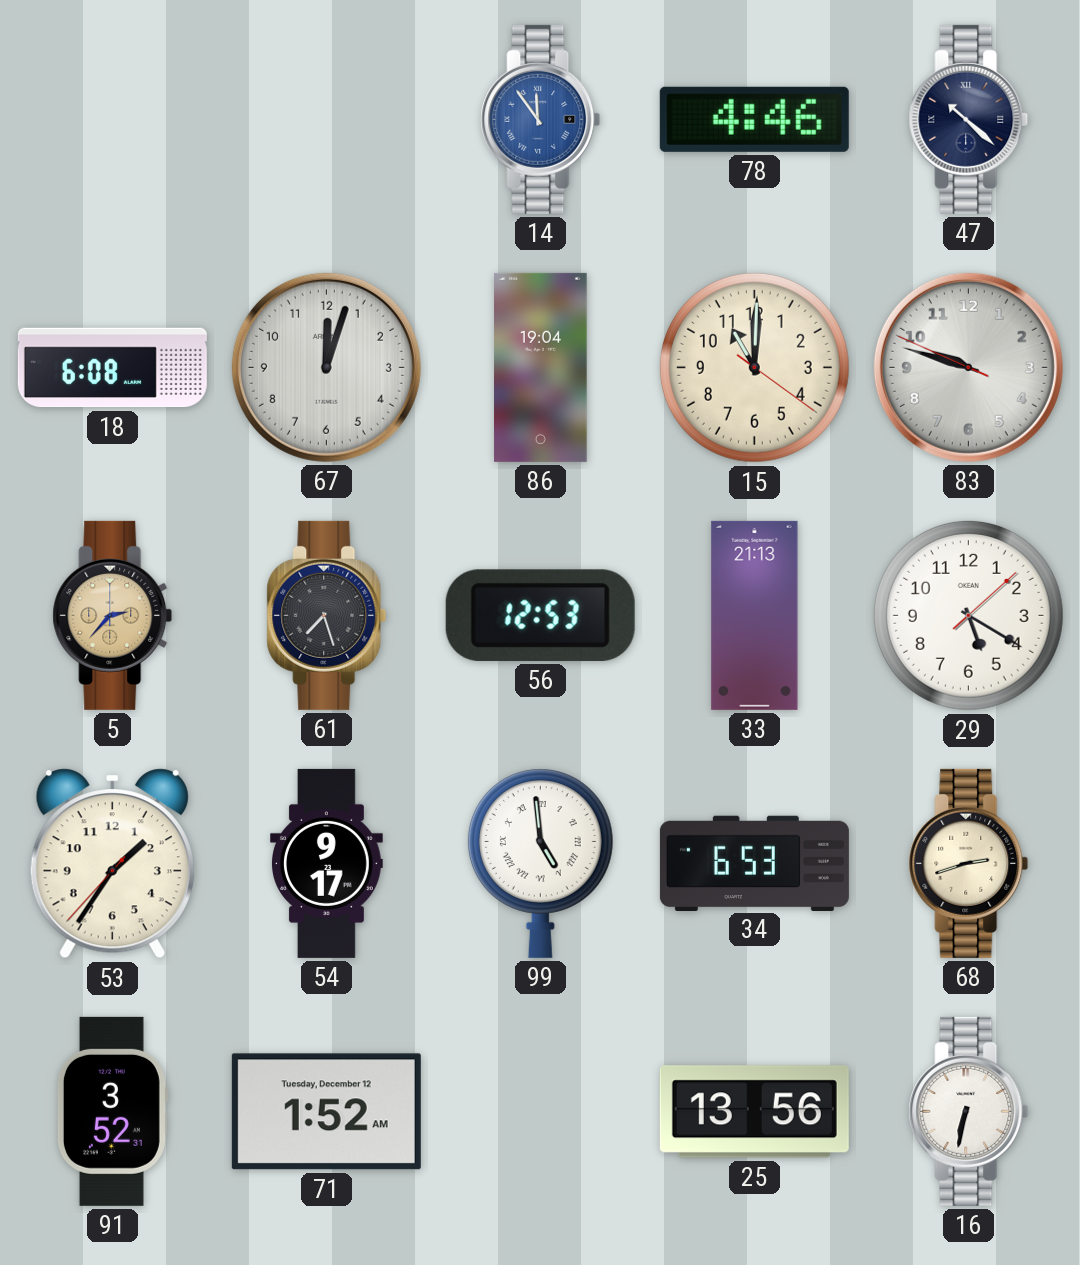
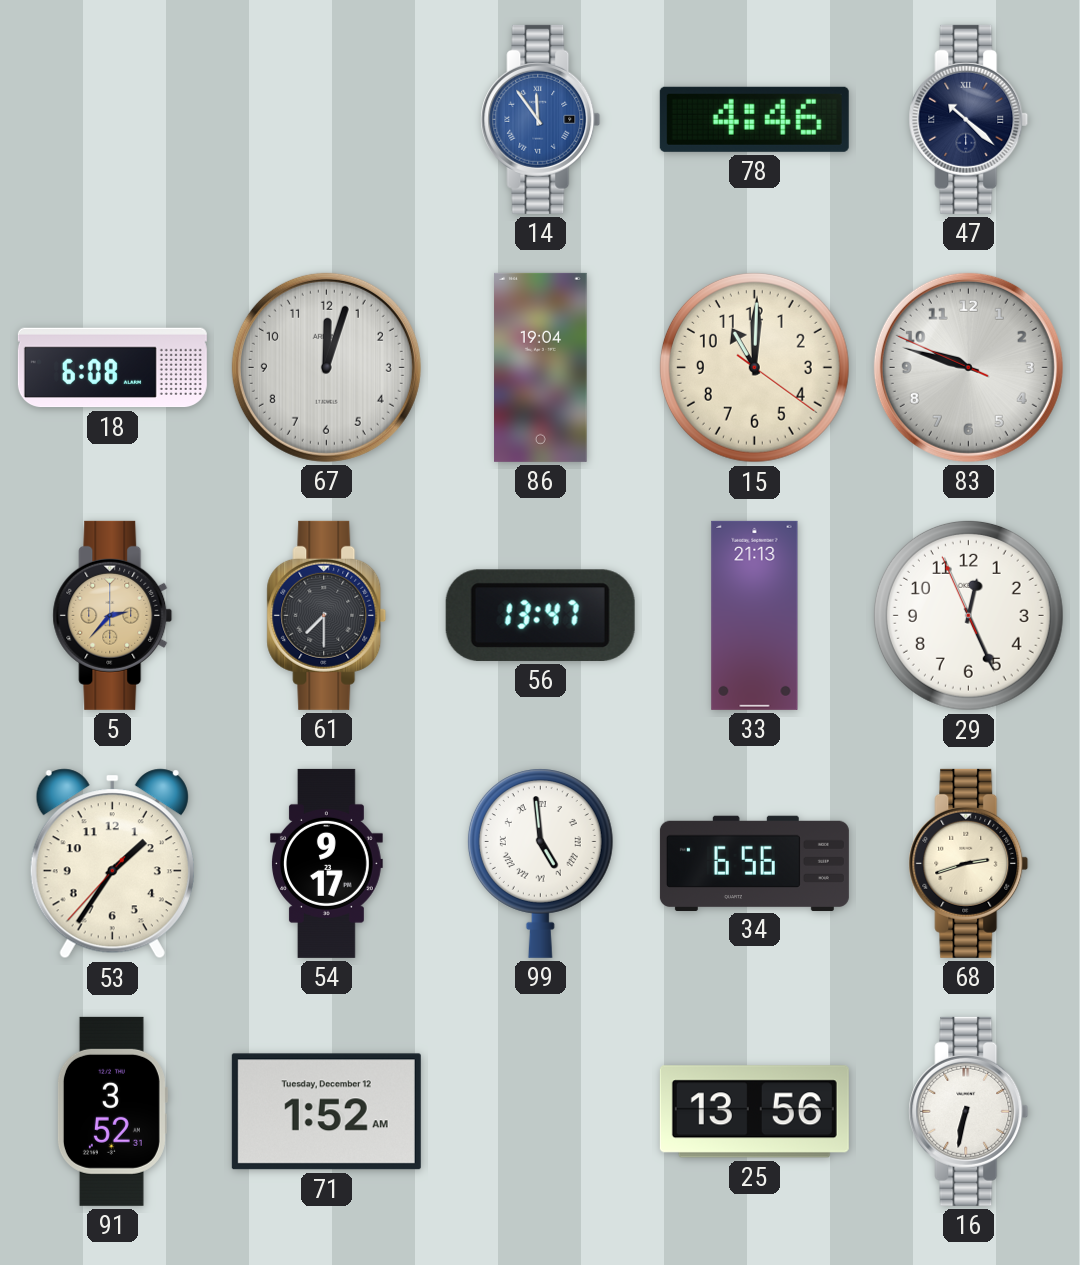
61: 7:27 -> 7:30 (327, 615)
56: 12:53 -> 13:47 (540, 615)
29: 5:20 -> 12:25 (968, 615)
34: 6:53 -> 6:56 (754, 863)
